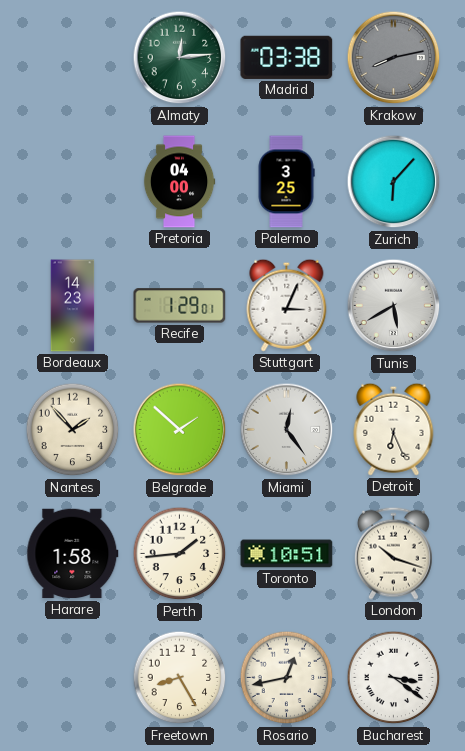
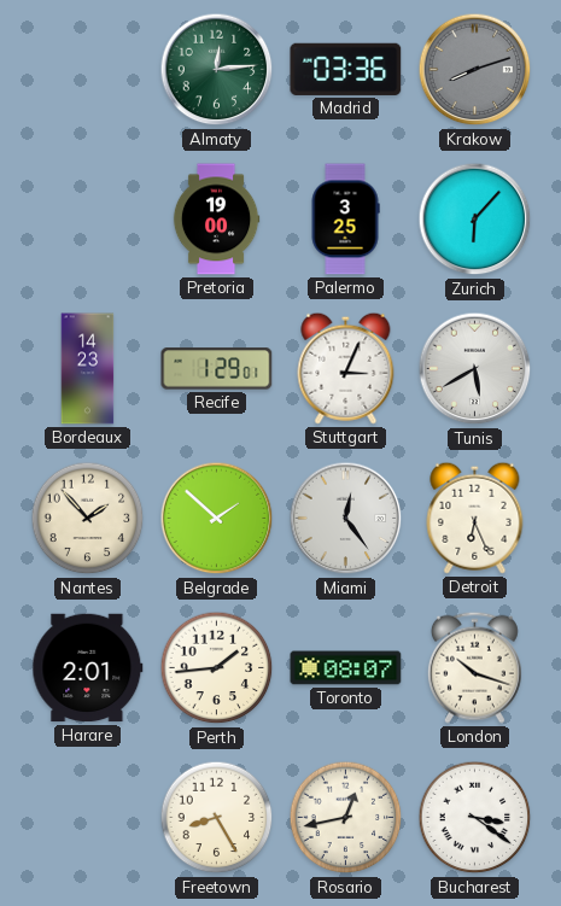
Madrid: 03:38 -> 03:36 (346, 69)
Krakow: 8:13 -> 8:12 (475, 70)
Pretoria: 04:00 -> 19:00 (216, 220)
Harare: 1:58 -> 2:01 (88, 668)
Toronto: 10:51 -> 08:07 (346, 668)
